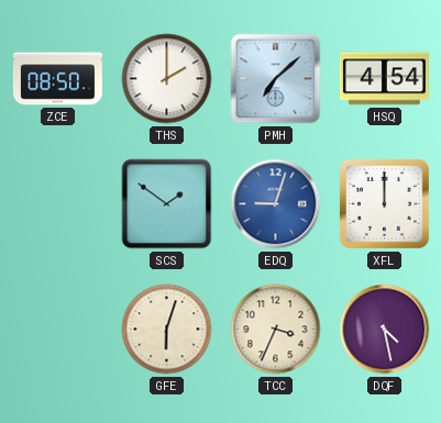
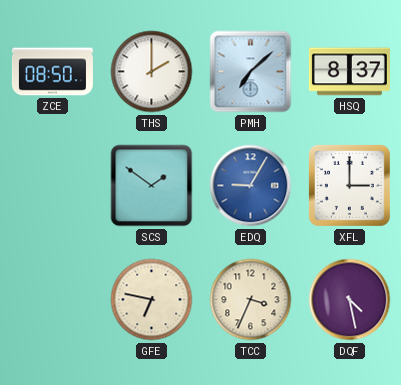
HSQ: 4:54 -> 8:37 (349, 72)
EDQ: 9:03 -> 9:05 (251, 186)
XFL: 12:00 -> 3:00 (349, 185)
GFE: 6:03 -> 6:47 (152, 300)
